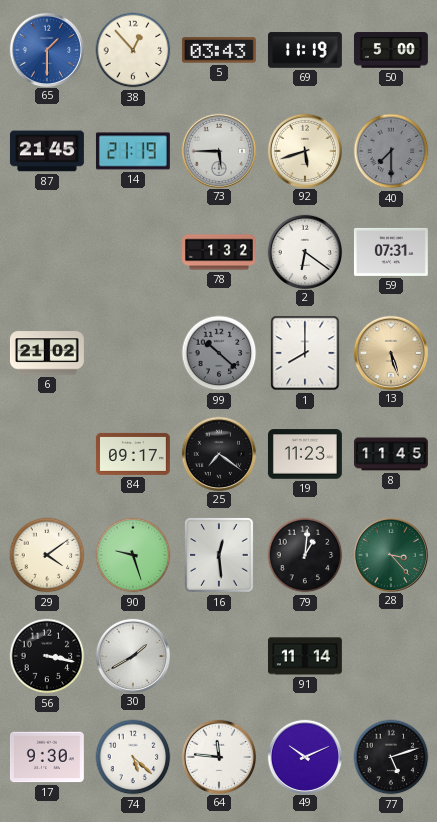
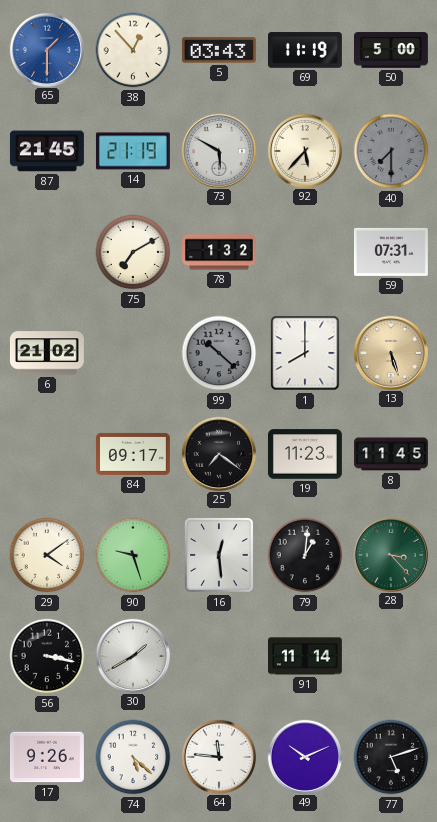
73: 5:45 -> 5:50 (218, 150)
92: 5:42 -> 5:37 (304, 150)
75: none -> 7:10 (133, 252)
2: 6:21 -> none (304, 251)
17: 9:30 -> 9:26 (47, 757)
